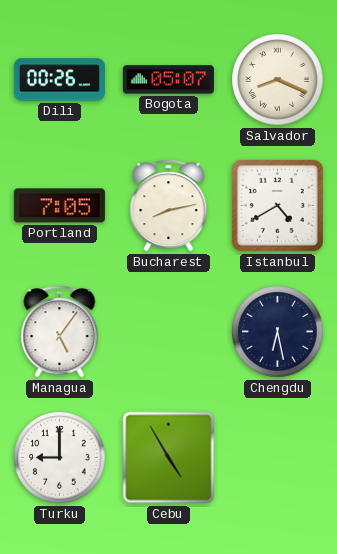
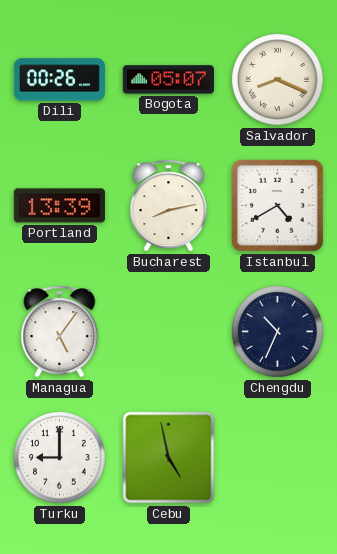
Portland: 7:05 -> 13:39 (59, 206)
Chengdu: 6:28 -> 10:34 (278, 332)
Cebu: 4:55 -> 4:58 (169, 458)
